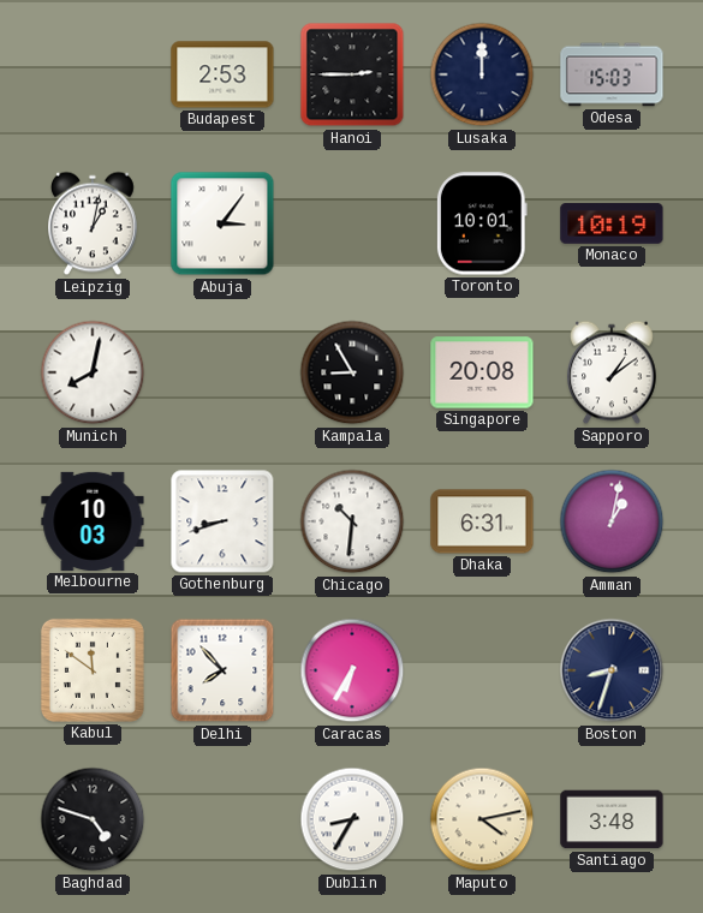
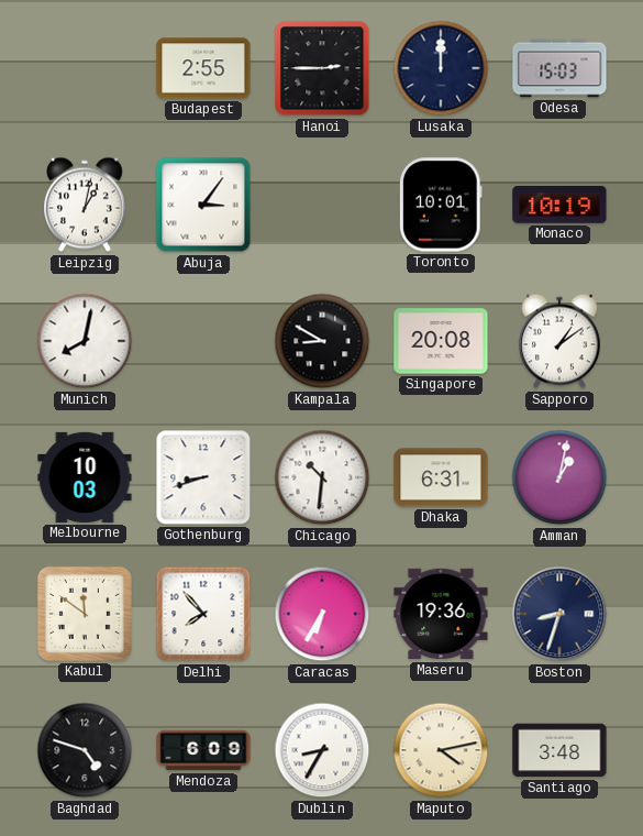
Budapest: 2:53 -> 2:55 (203, 68)
Kampala: 8:55 -> 8:50 (322, 341)
Maseru: none -> 19:36 (441, 614)
Mendoza: none -> 6:09 (203, 750)
